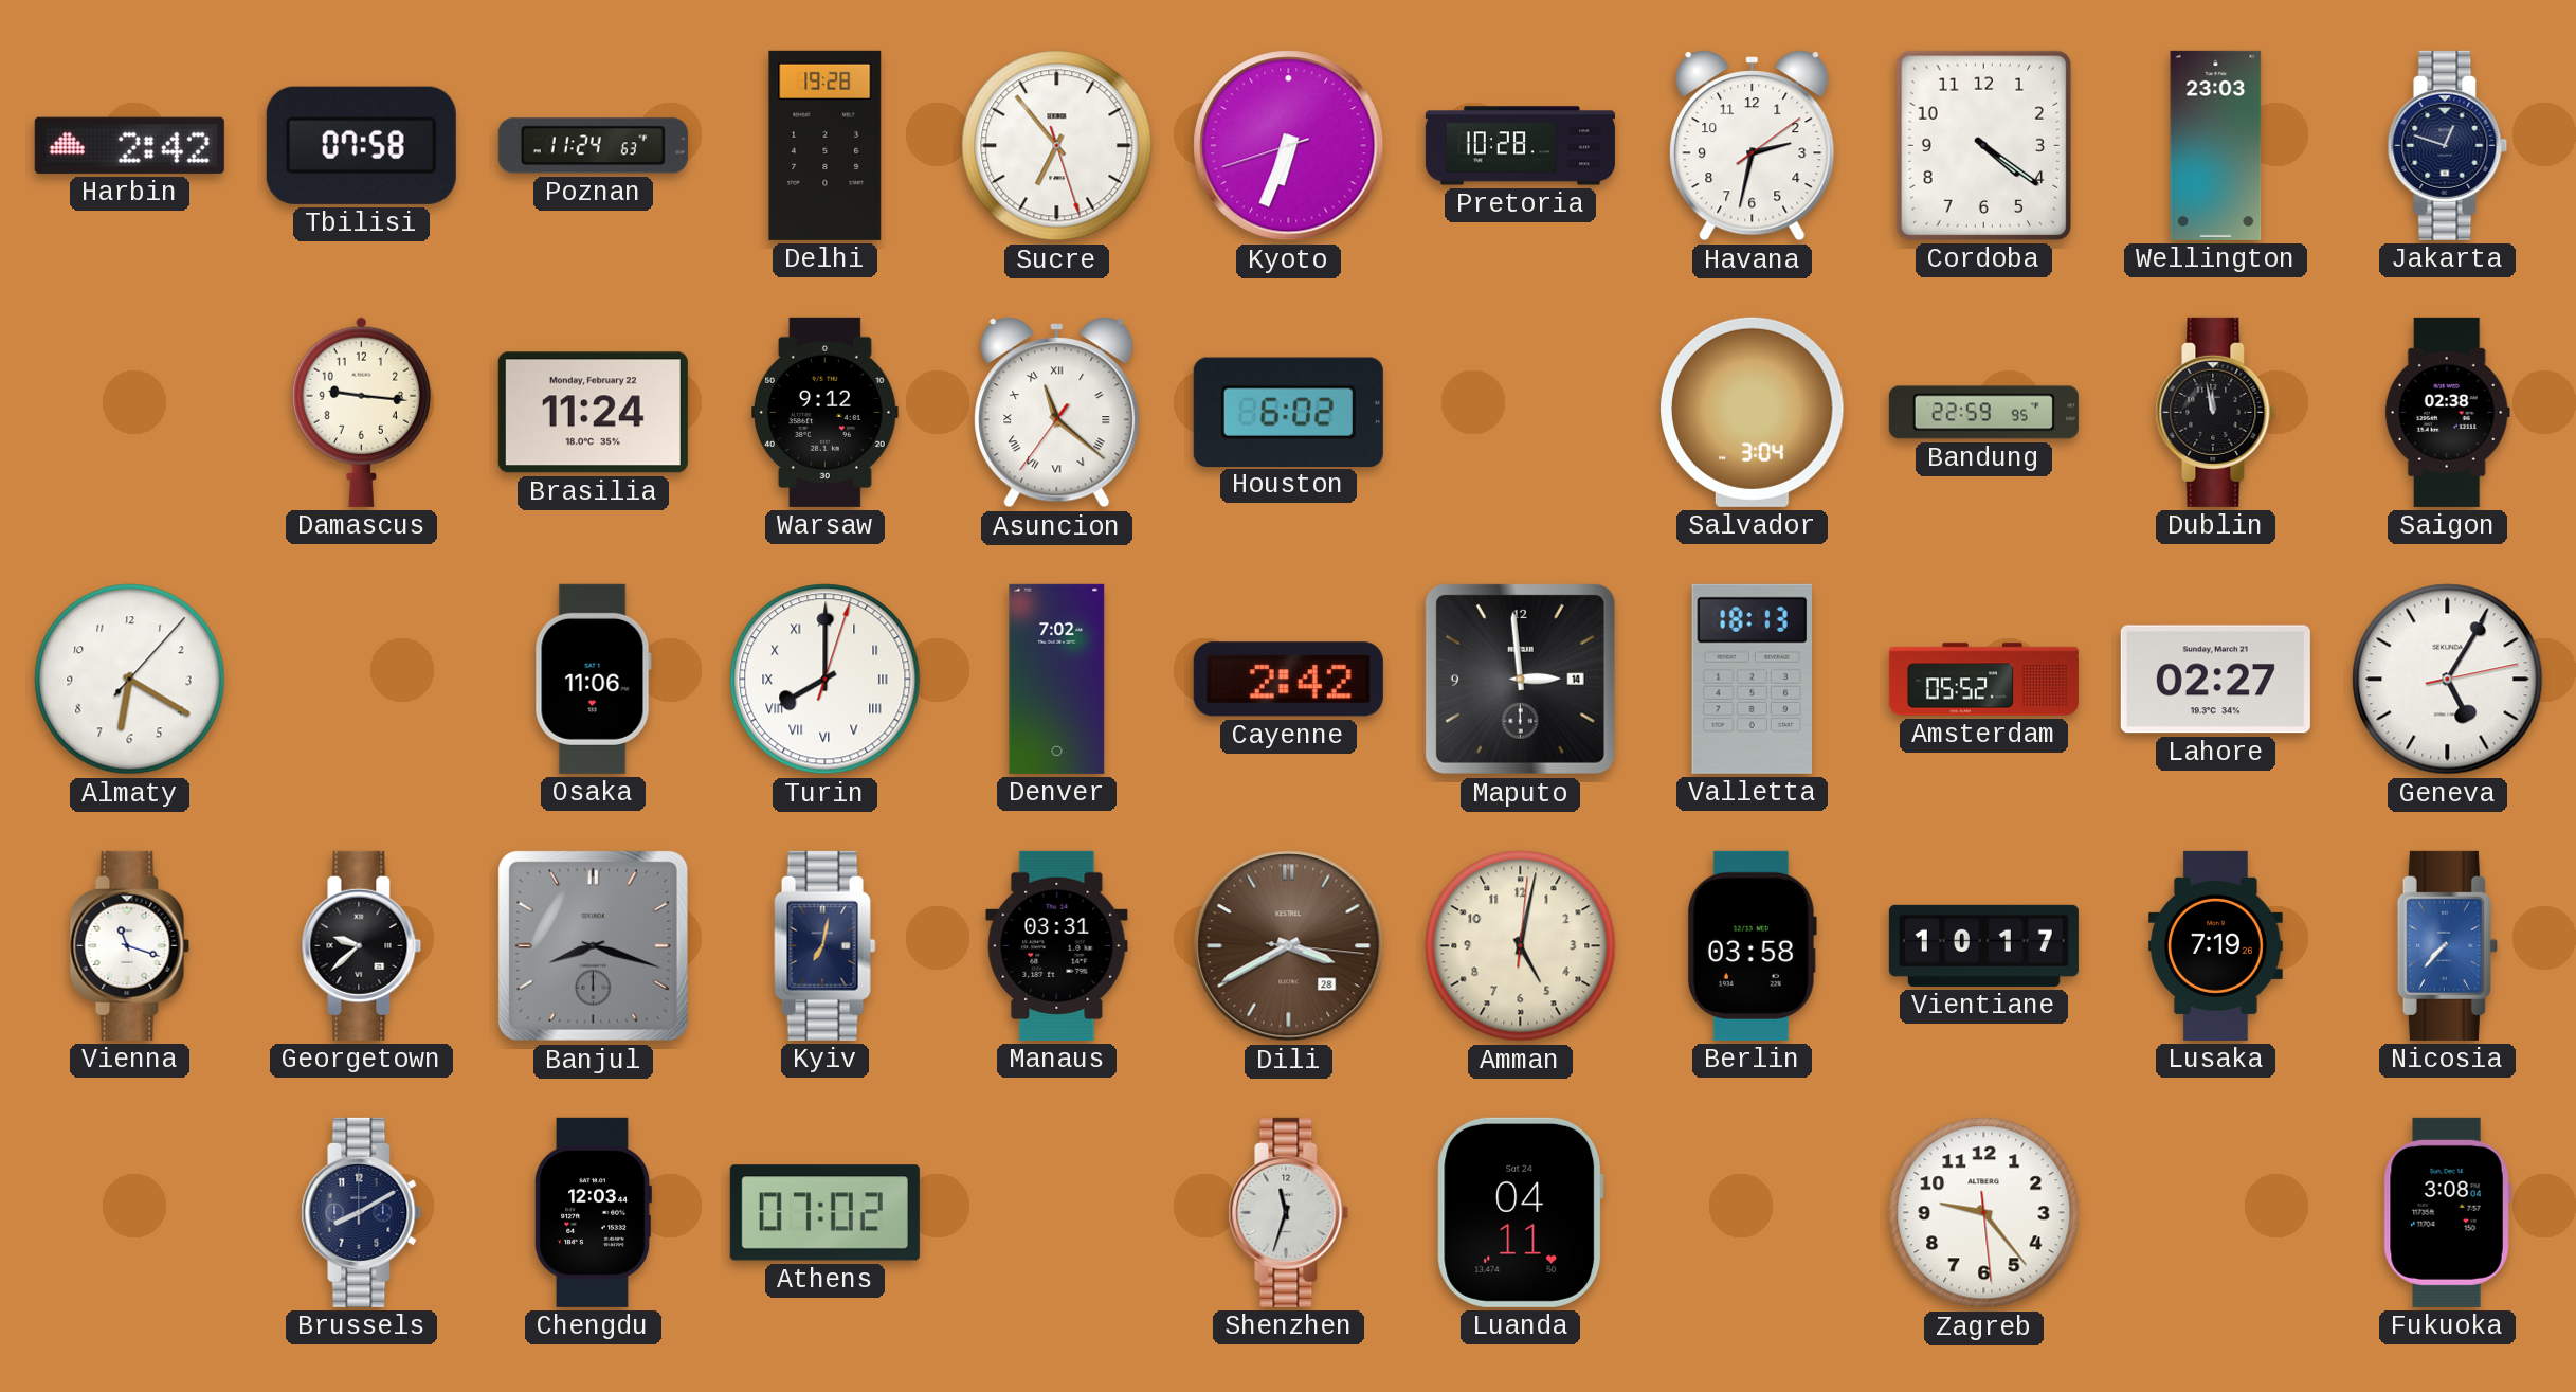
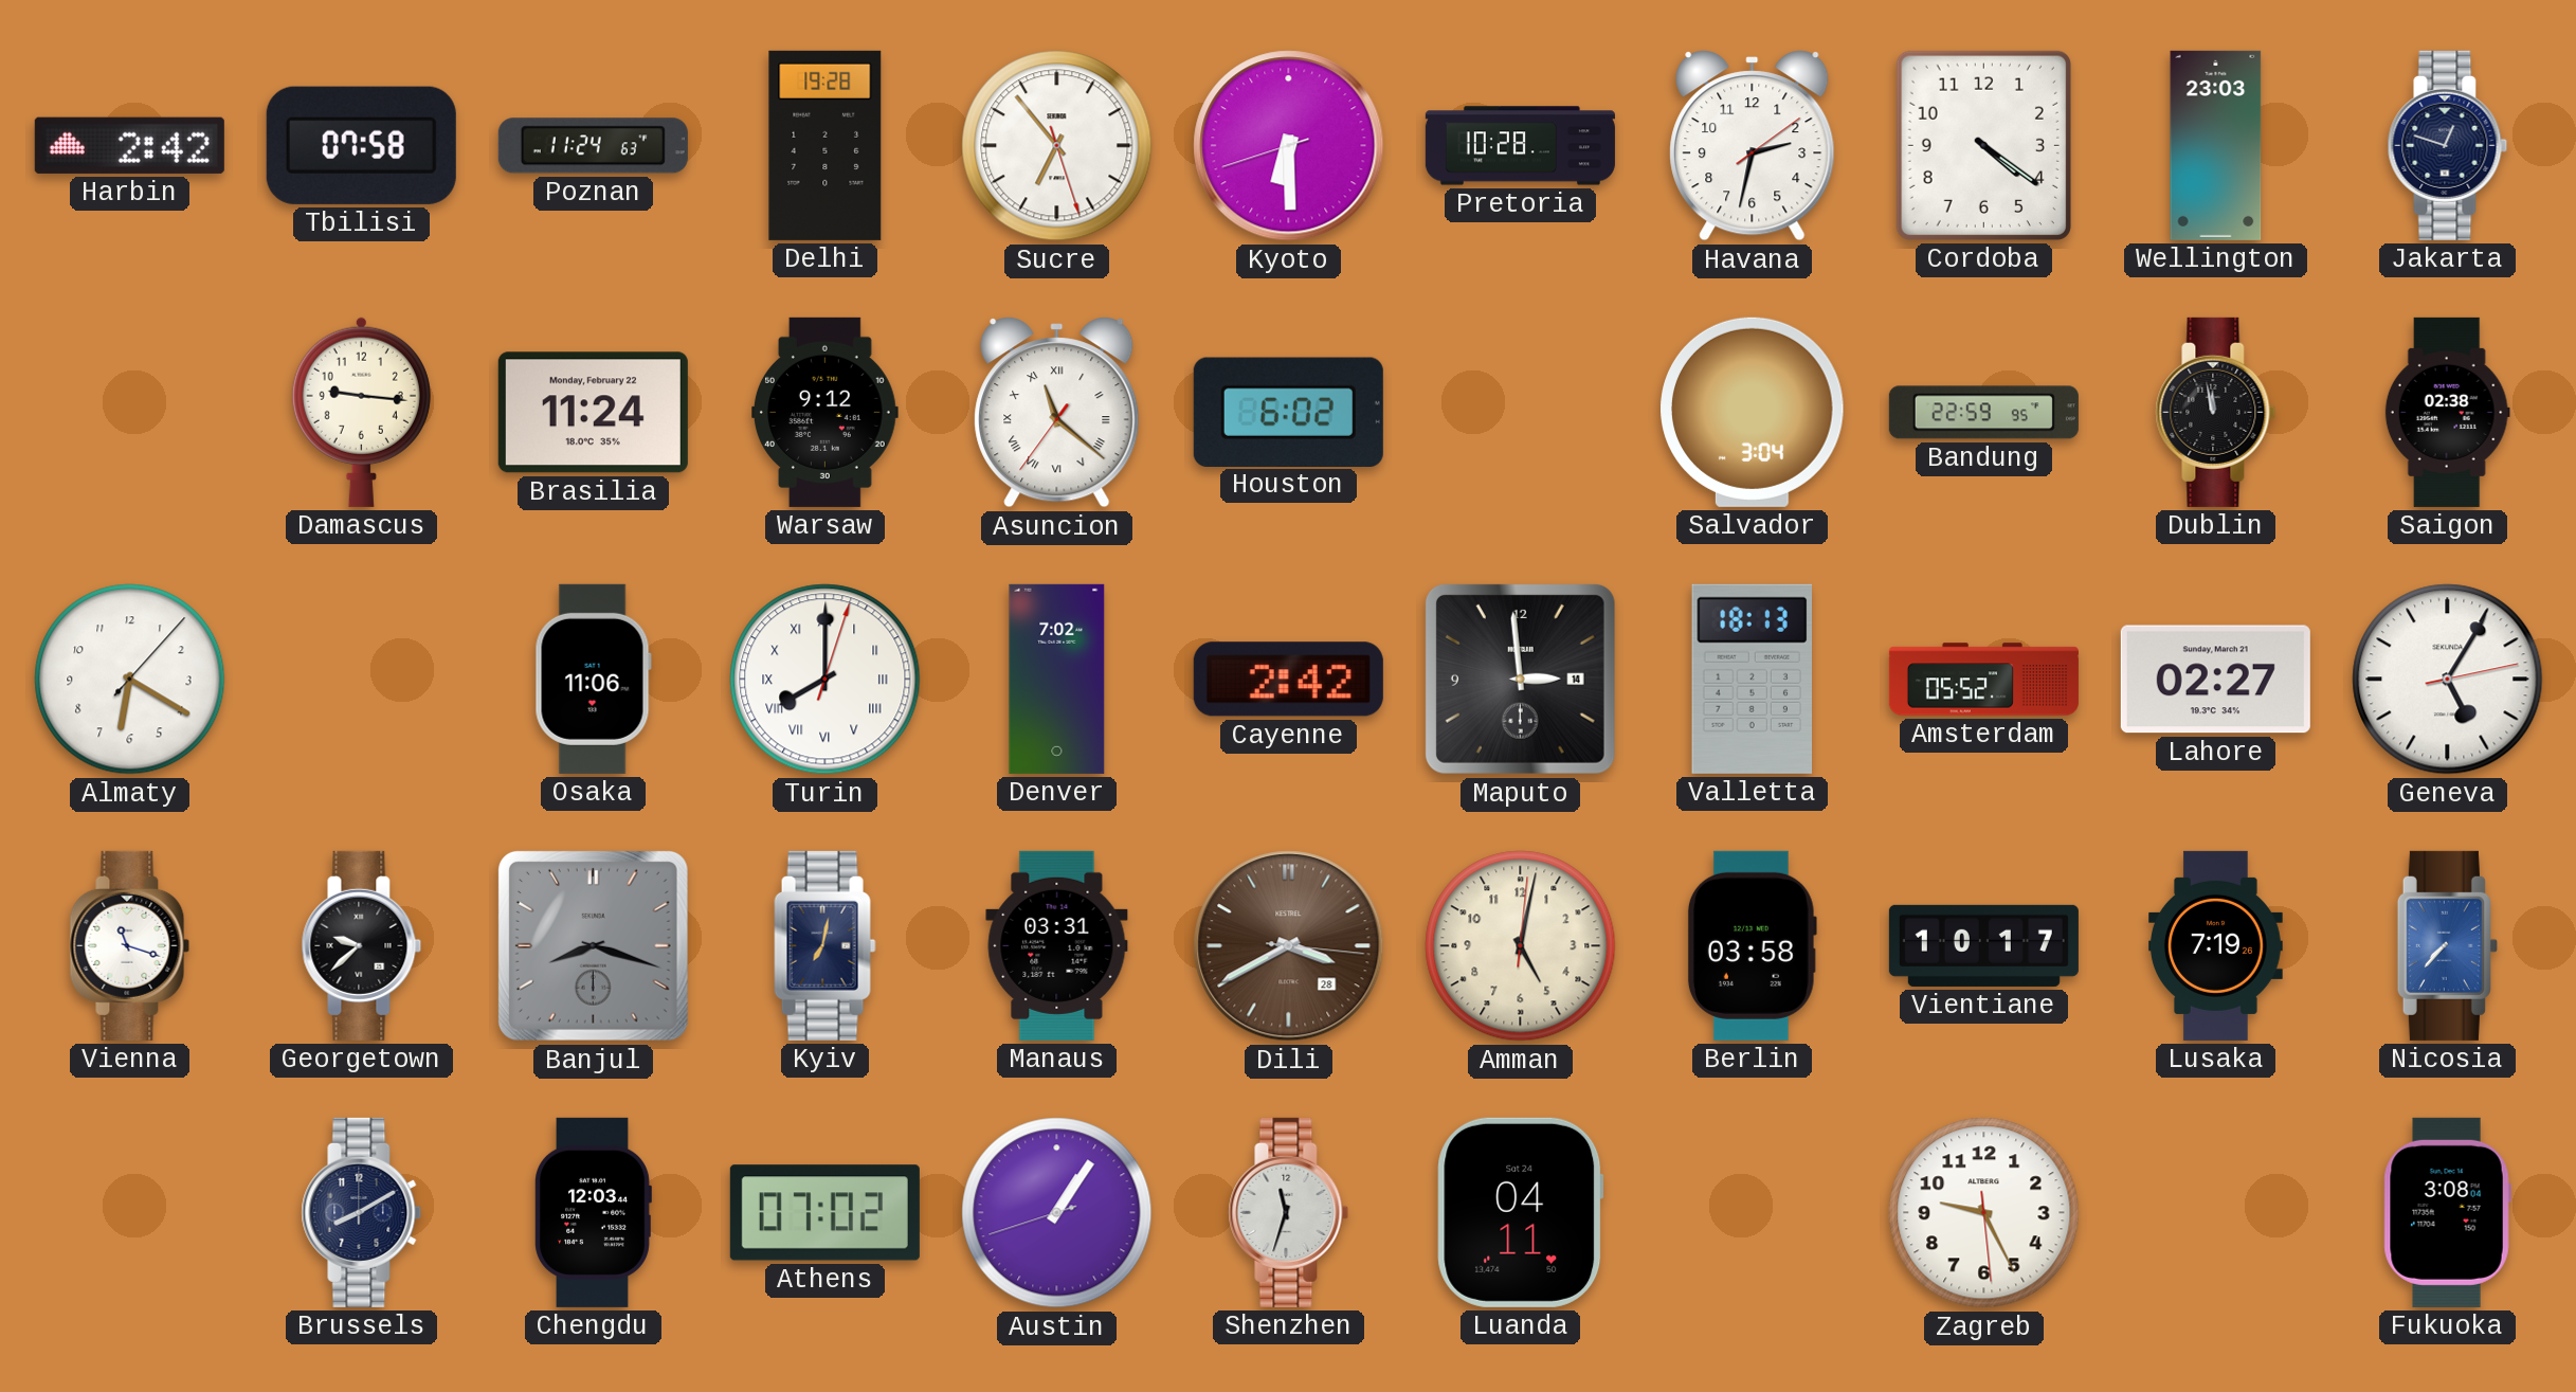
Kyoto: 6:33 -> 6:29 (1289, 146)
Austin: none -> 1:05 (1057, 1213)
Zagreb: 9:23 -> 9:25 (1984, 1213)
